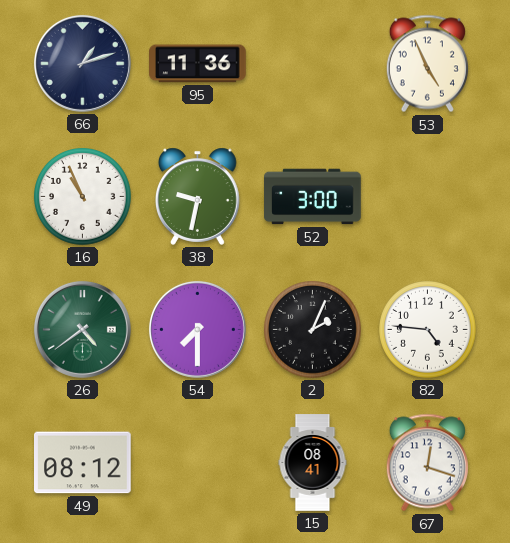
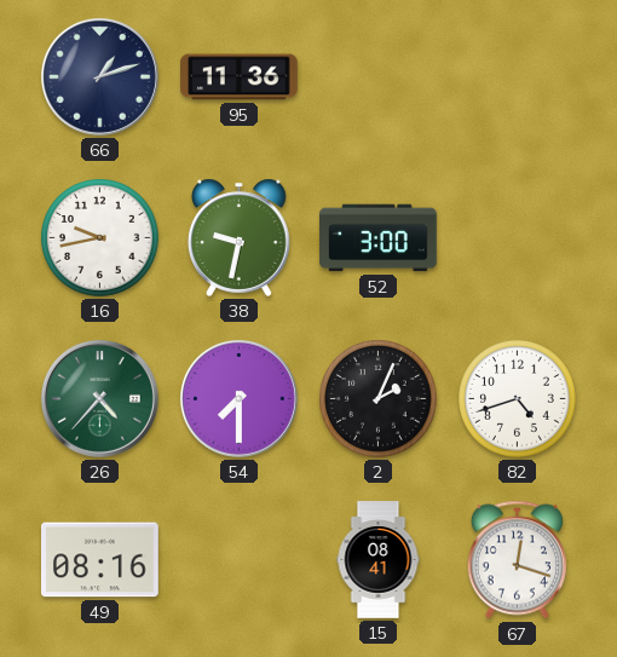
53: 4:56 -> none (427, 64)
16: 10:56 -> 9:43 (100, 238)
26: 4:39 -> 4:37 (99, 398)
82: 4:46 -> 4:42 (518, 399)
49: 08:12 -> 08:16 (100, 560)
